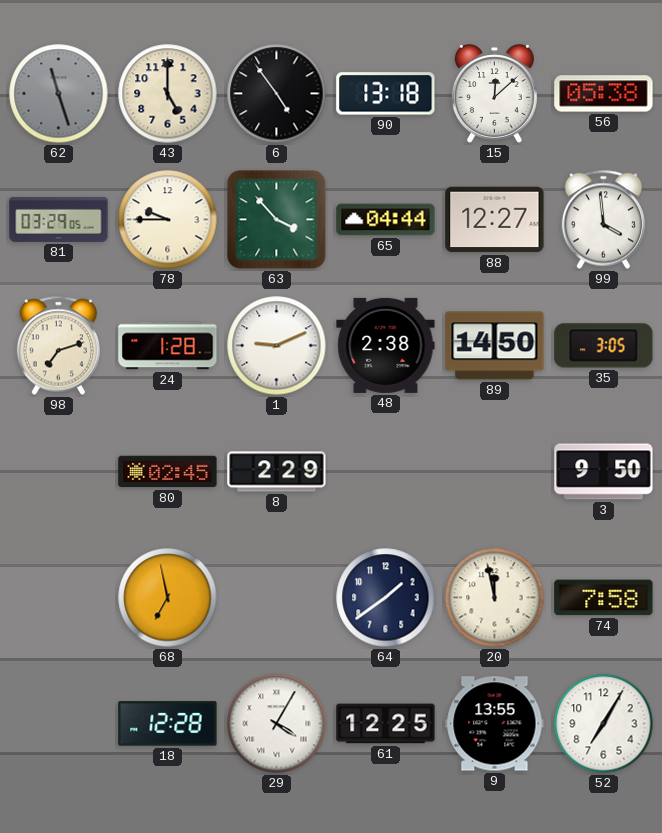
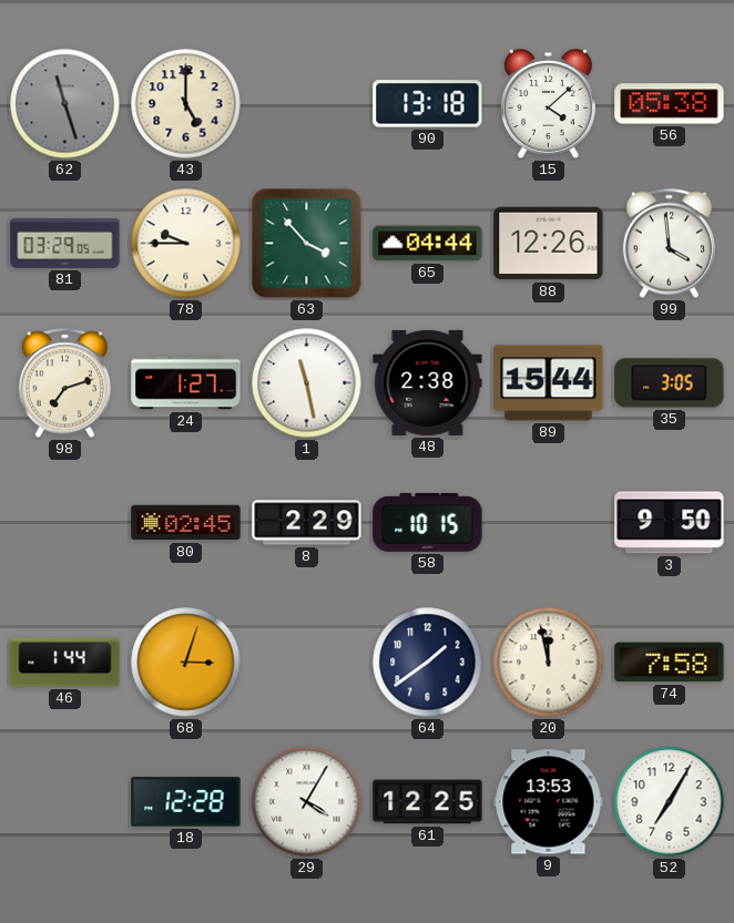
6: 4:54 -> none (277, 94)
15: 12:08 -> 4:08 (548, 104)
88: 12:27 -> 12:26 (549, 244)
24: 1:28 -> 1:27 (186, 383)
1: 9:11 -> 11:28 (307, 383)
89: 14:50 -> 15:44 (549, 383)
58: none -> 10:15 (428, 522)
46: none -> 1:44 (65, 663)
68: 6:58 -> 3:03 (186, 663)
9: 13:55 -> 13:53 (549, 802)
